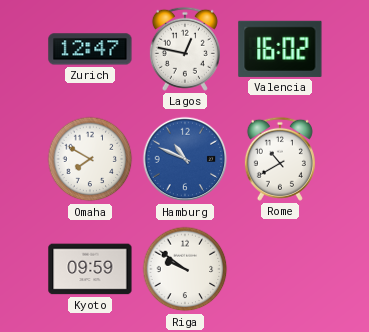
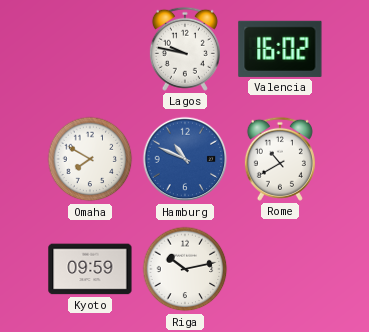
Zurich: 12:47 -> none (90, 49)
Lagos: 12:47 -> 9:47 (185, 49)
Riga: 9:51 -> 10:13 (185, 269)
